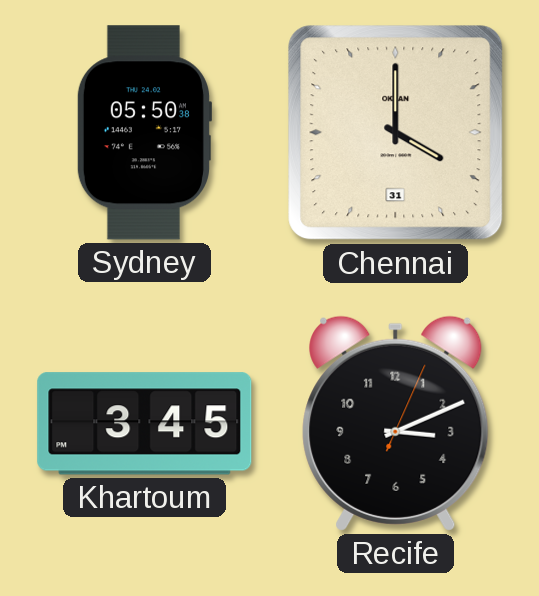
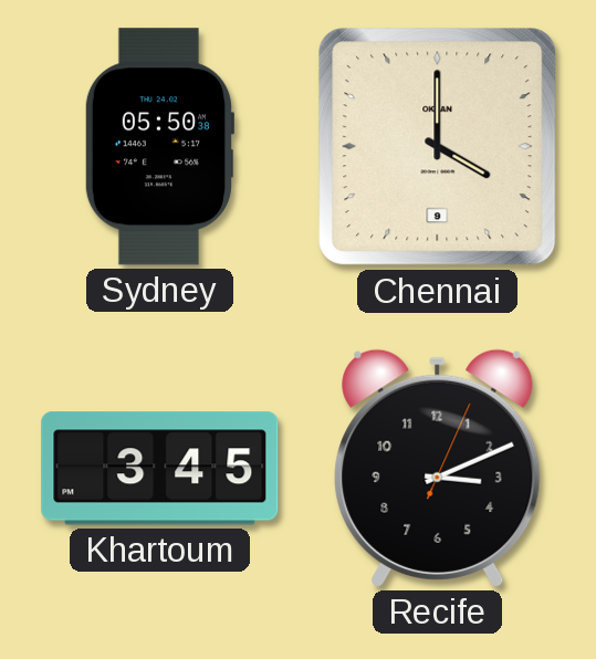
Chennai date: 31 -> 9 (438, 147)
